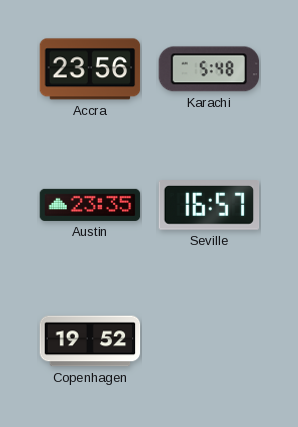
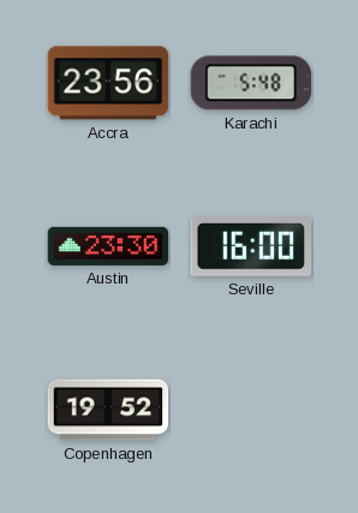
Austin: 23:35 -> 23:30 (108, 246)
Seville: 16:57 -> 16:00 (251, 247)
